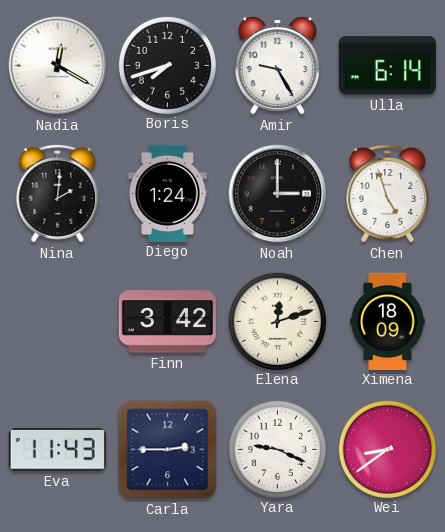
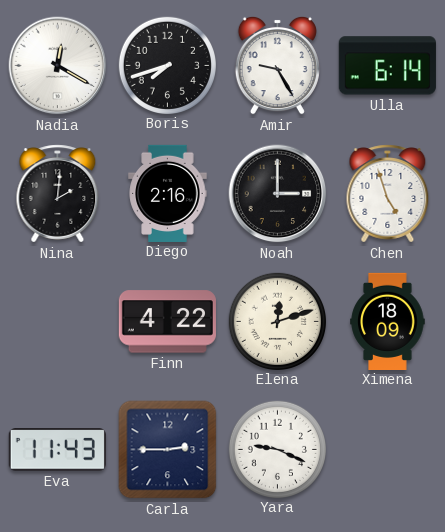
Diego: 1:24 -> 2:16 (168, 193)
Finn: 3:42 -> 4:22 (167, 322)
Wei: 8:39 -> none (387, 449)
